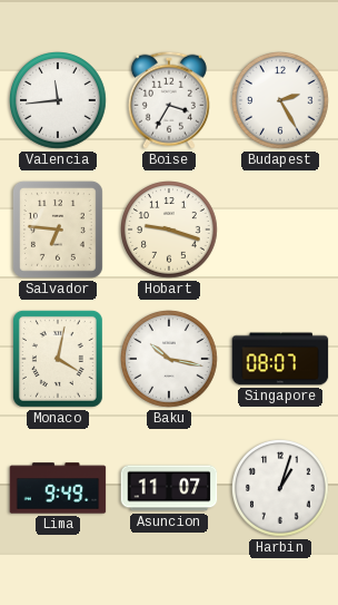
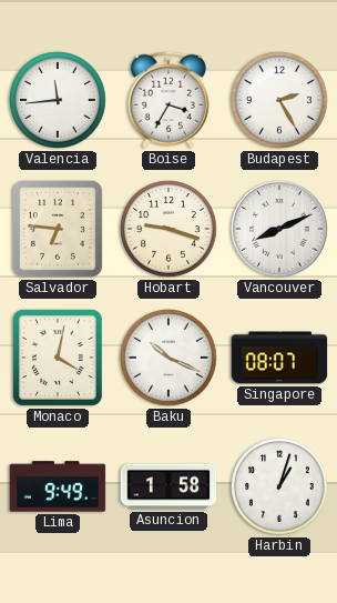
Vancouver: none -> 8:11 (279, 229)
Baku: 10:17 -> 10:19 (170, 359)
Asuncion: 11:07 -> 1:58 (168, 486)
